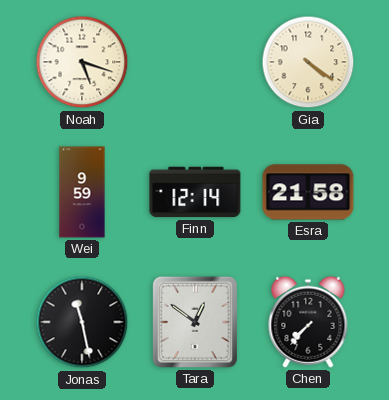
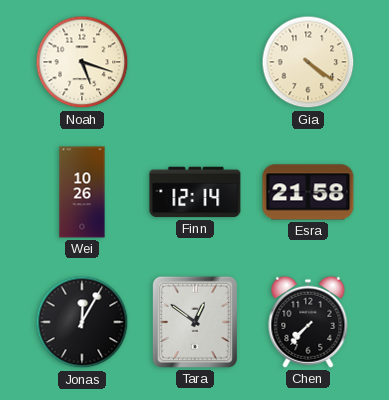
Wei: 9:59 -> 10:26 (82, 192)
Jonas: 11:28 -> 12:05 (82, 322)
